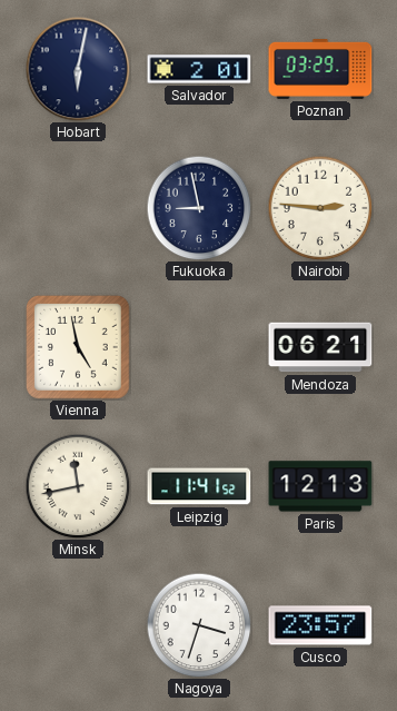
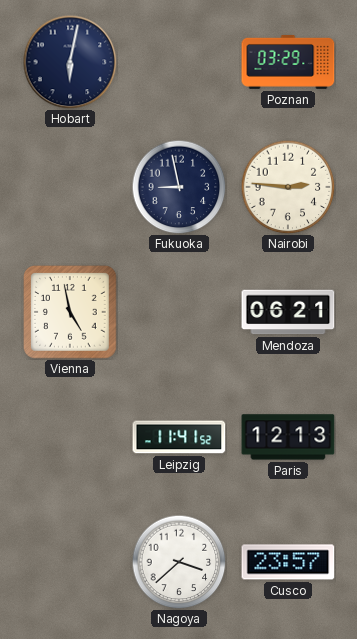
Salvador: 2:01 -> none (199, 69)
Minsk: 11:43 -> none (78, 486)
Nagoya: 3:33 -> 3:38 (179, 562)
